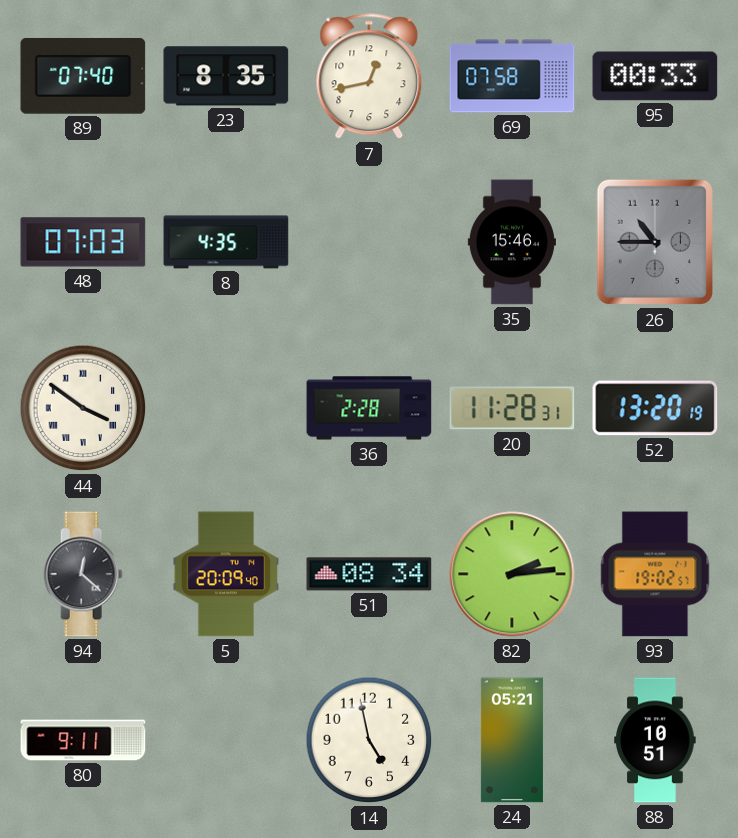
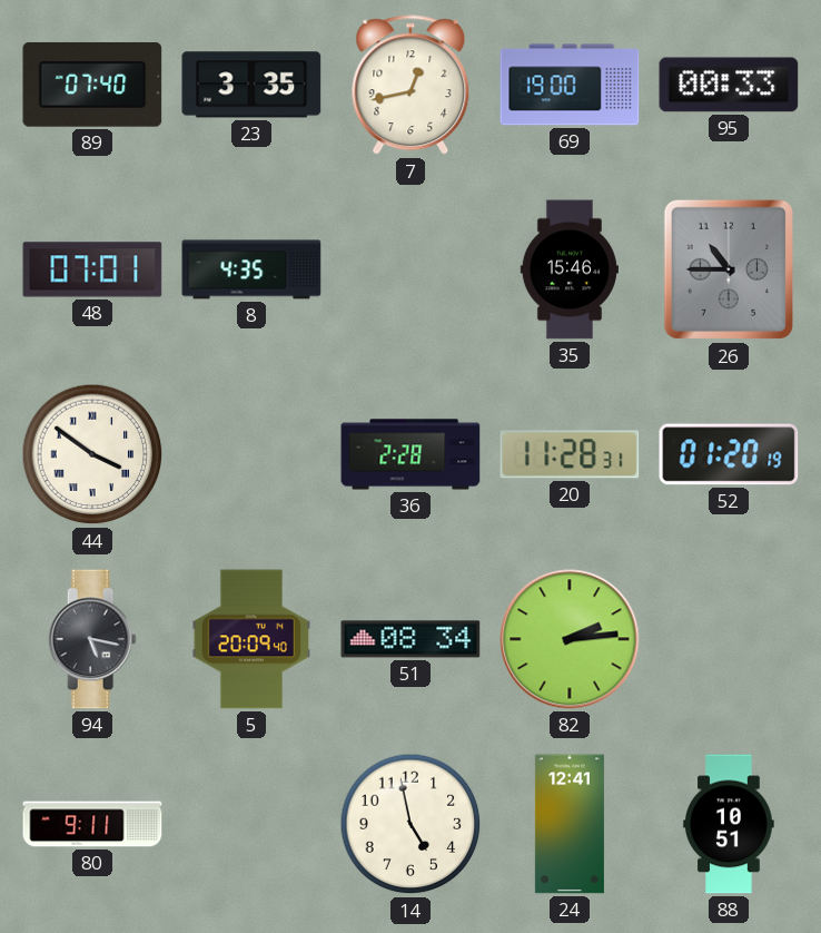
23: 8:35 -> 3:35 (251, 85)
69: 07:58 -> 19:00 (570, 85)
48: 07:03 -> 07:01 (92, 269)
52: 13:20 -> 01:20 (729, 454)
94: 12:22 -> 5:17 (92, 639)
93: 19:02 -> none (655, 574)
24: 05:21 -> 12:41 (570, 824)
